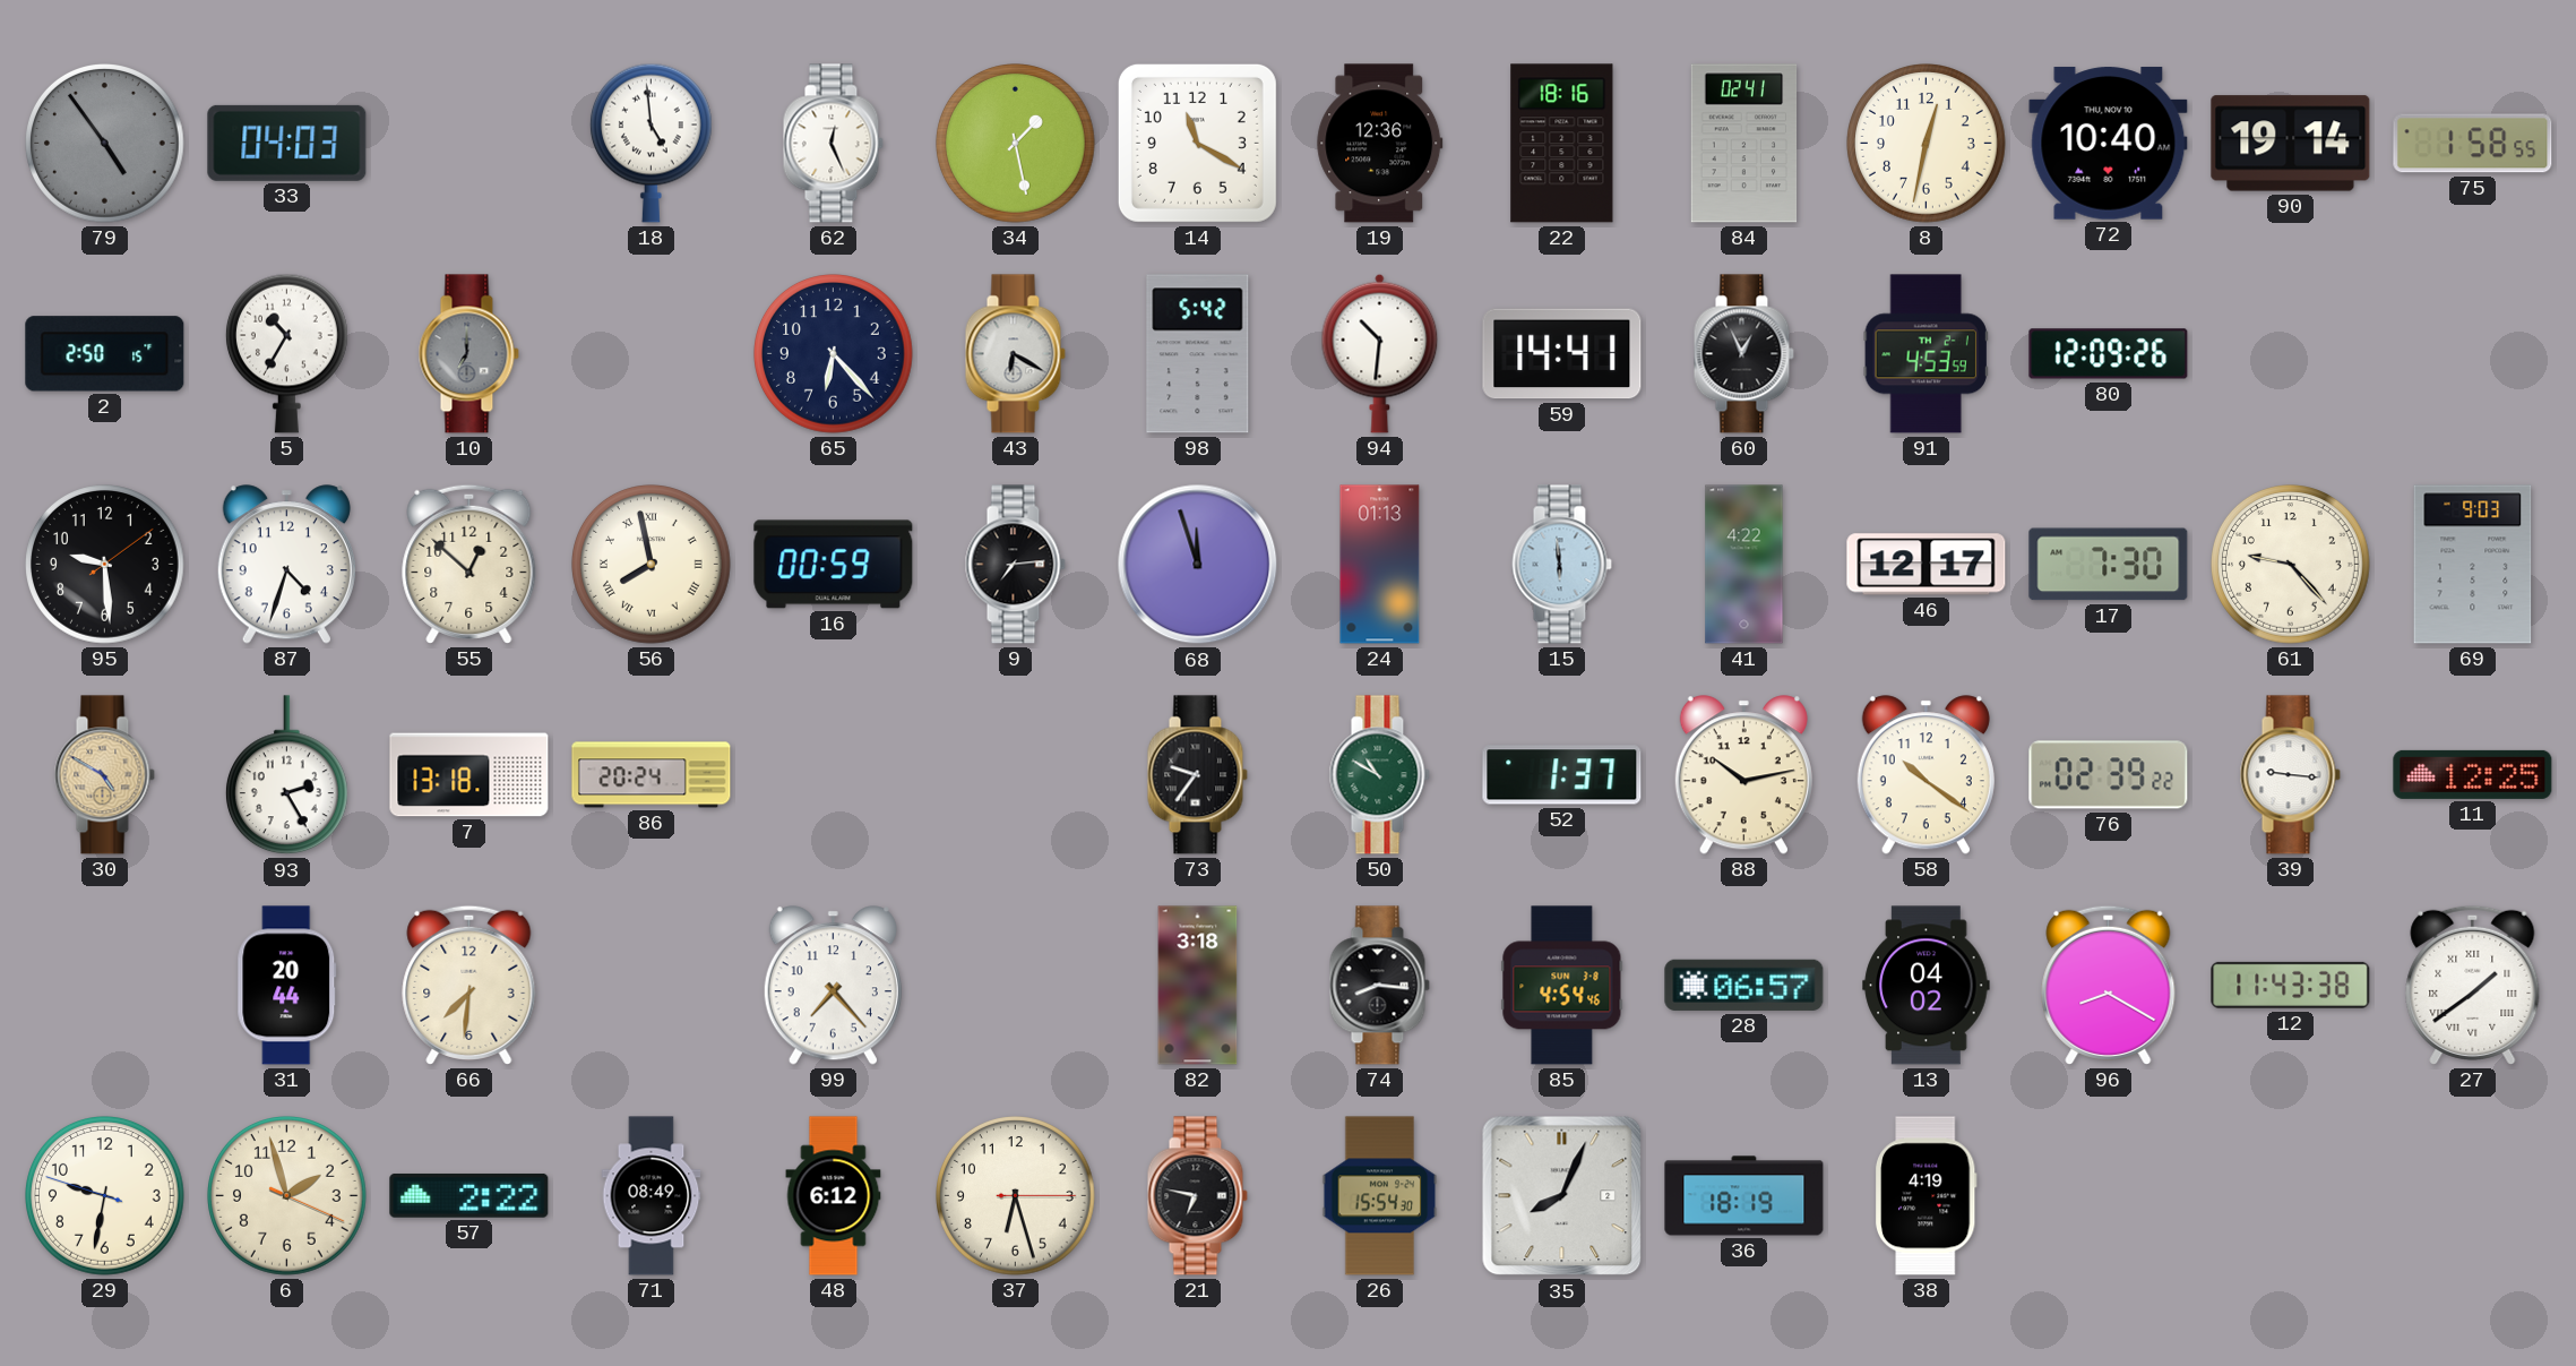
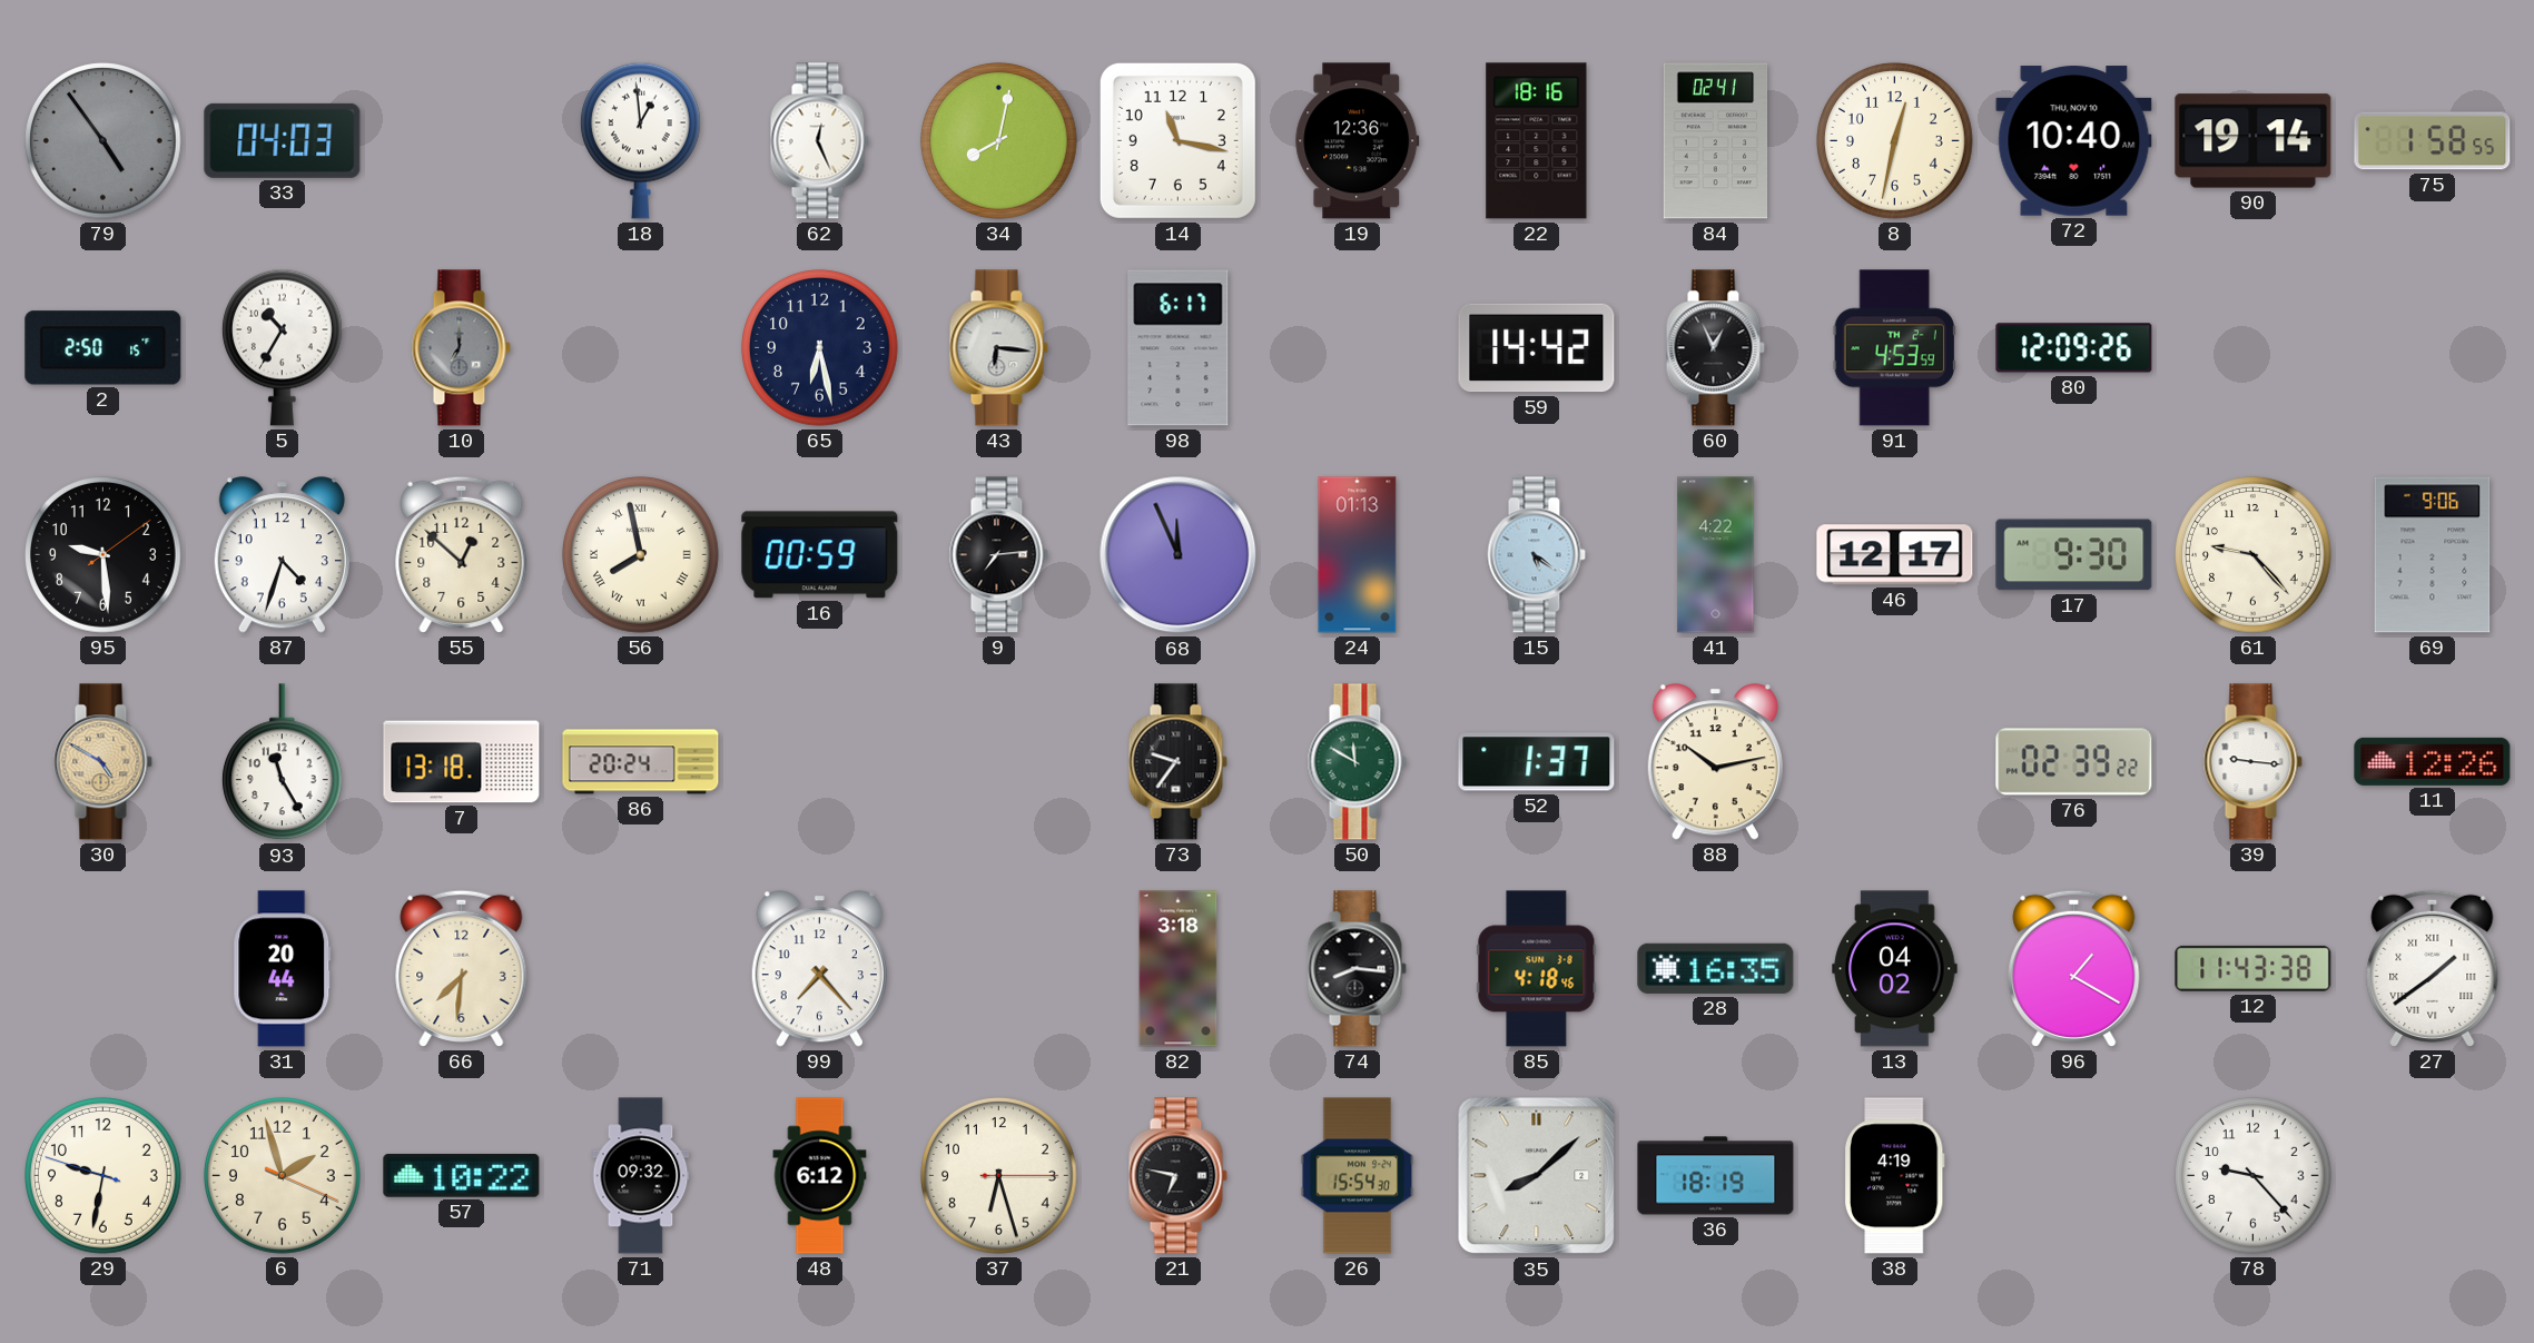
18: 4:59 -> 12:59 (640, 140)
34: 1:28 -> 8:02 (999, 141)
14: 11:20 -> 11:17 (1177, 140)
65: 6:23 -> 6:28 (820, 348)
43: 6:20 -> 6:16 (998, 348)
98: 5:42 -> 6:17 (1179, 348)
94: 10:31 -> none (1380, 353)
59: 14:41 -> 14:42 (1537, 348)
68: 11:57 -> 11:56 (1179, 555)
15: 5:59 -> 5:21 (1536, 555)
17: 7:30 -> 9:30 (2074, 555)
69: 9:03 -> 9:06 (2433, 555)
93: 2:25 -> 11:25 (282, 762)
50: 10:50 -> 11:50 (1357, 762)
58: 10:21 -> none (1925, 775)
11: 12:25 -> 12:26 (2433, 761)
85: 4:54 -> 4:18 (1537, 969)
28: 06:57 -> 16:35 (1716, 968)
96: 8:20 -> 1:20 (2074, 968)
57: 2:22 -> 10:22 (462, 1175)
71: 08:49 -> 09:32 (641, 1176)
35: 8:04 -> 8:08 (1537, 1176)
78: none -> 9:23 (2254, 1176)
